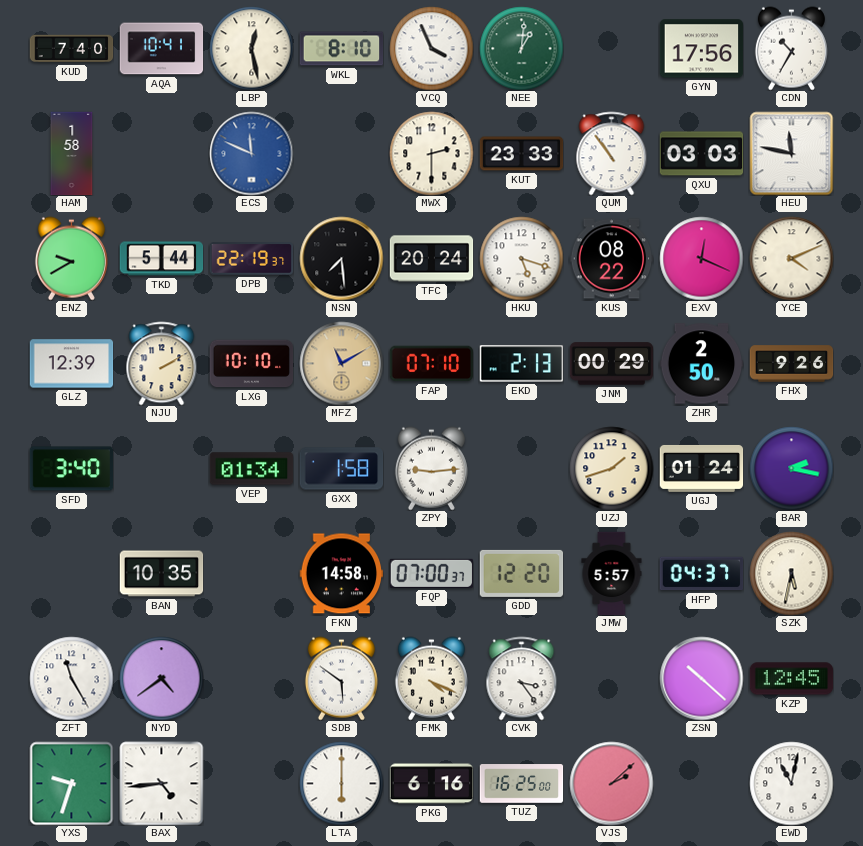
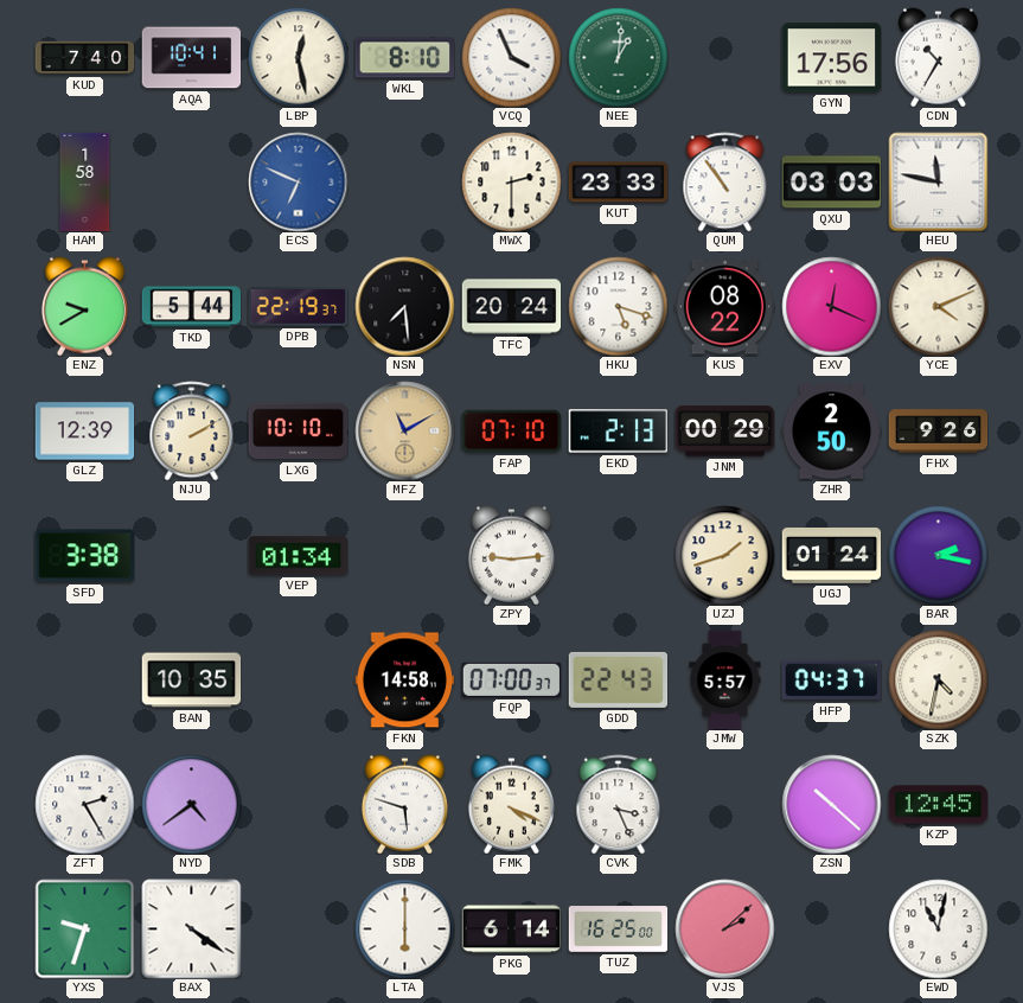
ECS: 11:49 -> 6:49 (298, 181)
SFD: 3:40 -> 3:38 (84, 556)
GXX: 1:58 -> none (341, 469)
GDD: 12:20 -> 22:43 (618, 679)
SZK: 5:32 -> 4:32 (938, 679)
ZFT: 11:25 -> 2:25 (84, 804)
SDB: 5:51 -> 5:48 (404, 804)
CVK: 3:24 -> 3:26 (619, 804)
BAX: 4:44 -> 4:21 (191, 928)
PKG: 6:16 -> 6:14 (511, 929)
